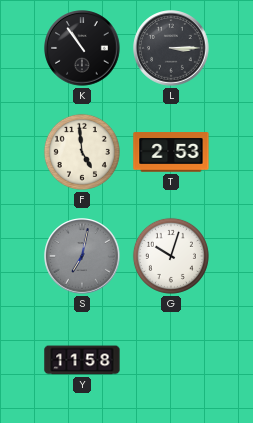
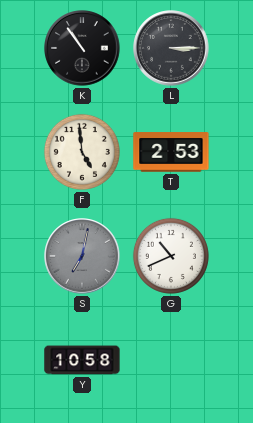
G: 10:03 -> 10:41 (171, 256)
Y: 11:58 -> 10:58 (82, 360)
